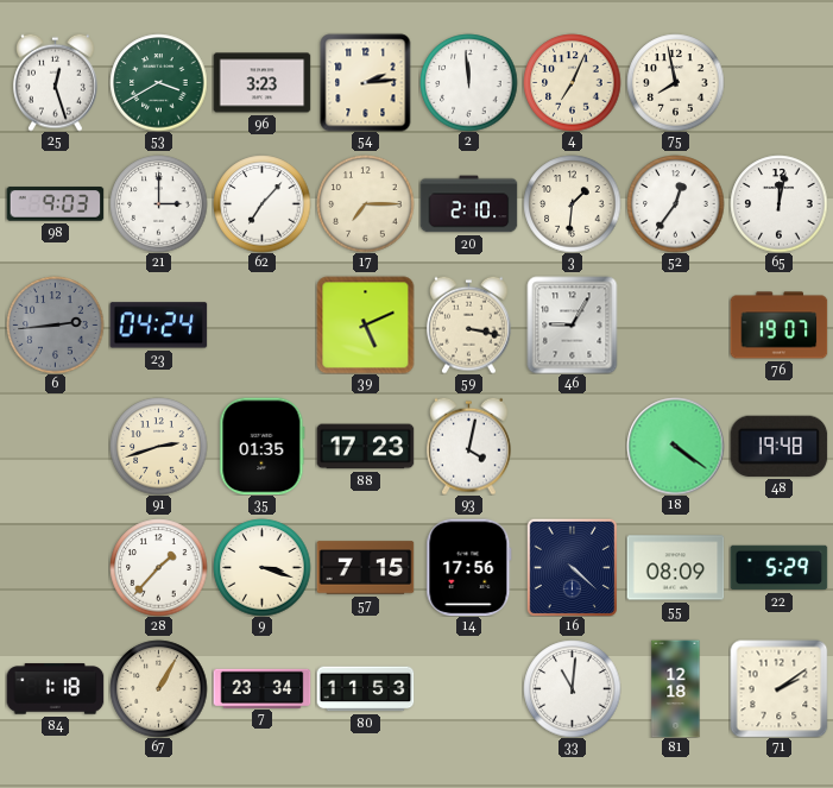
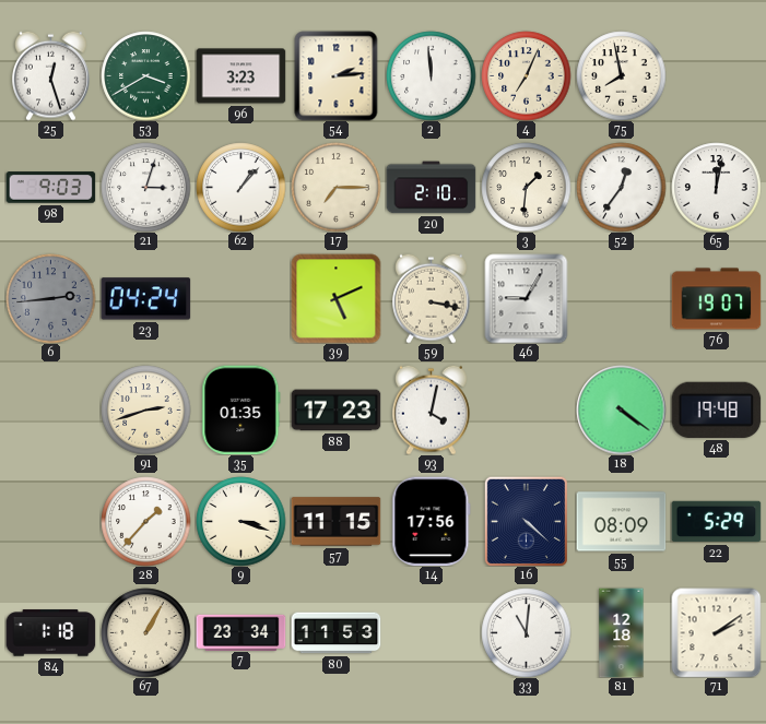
21: 3:00 -> 3:03 (145, 187)
62: 7:07 -> 1:07 (240, 187)
57: 7:15 -> 11:15 (335, 522)
